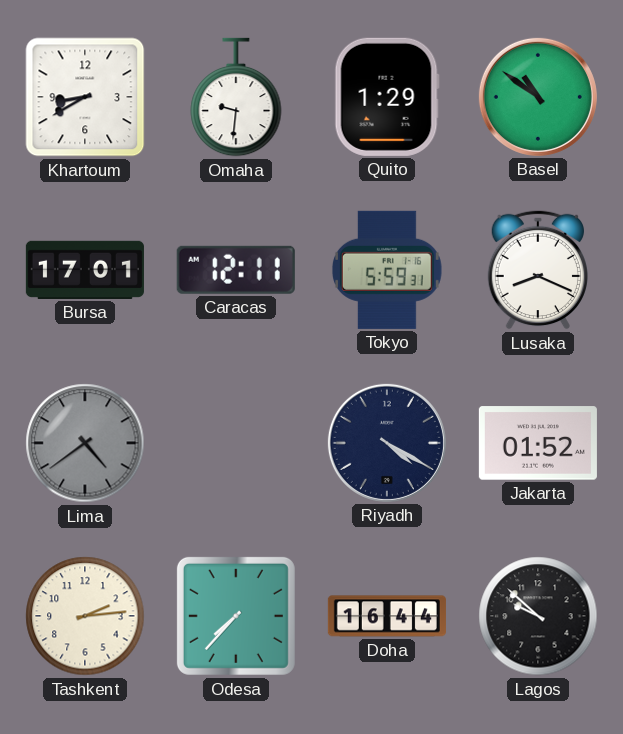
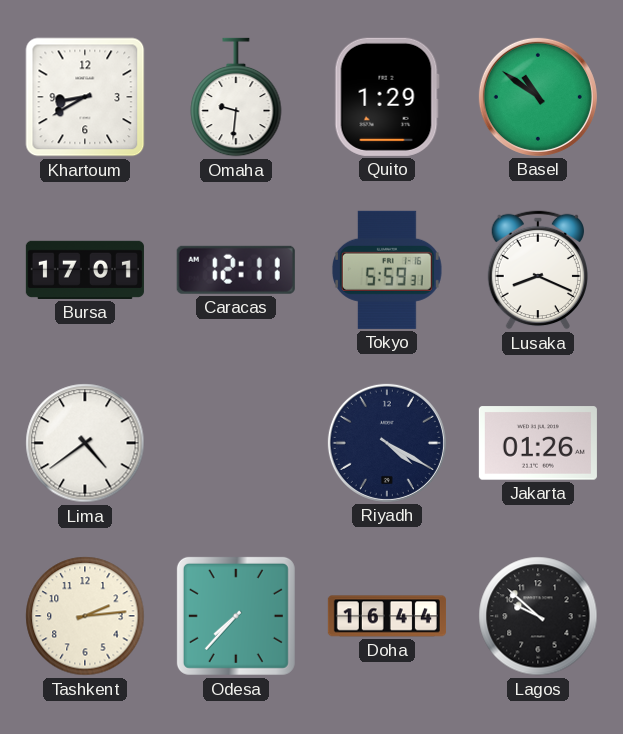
Lima dial: grey -> white (85, 443)
Jakarta: 01:52 -> 01:26 (538, 443)
